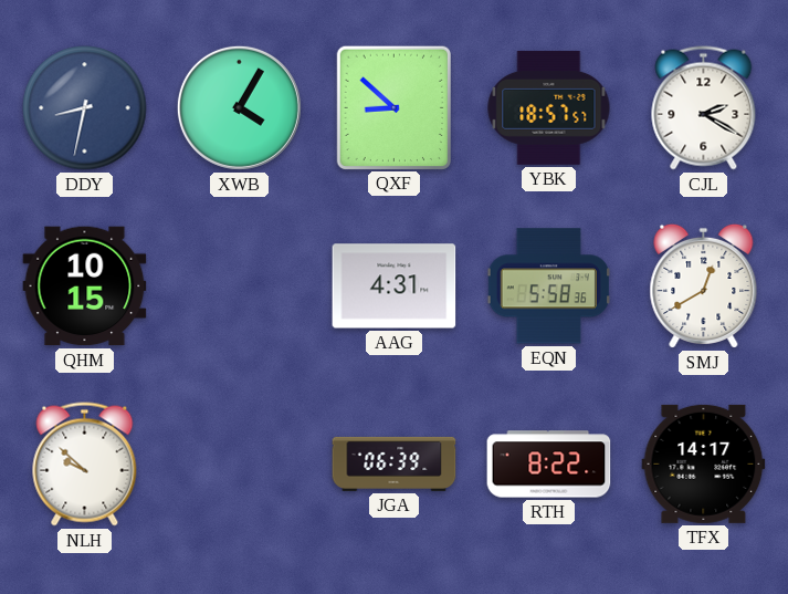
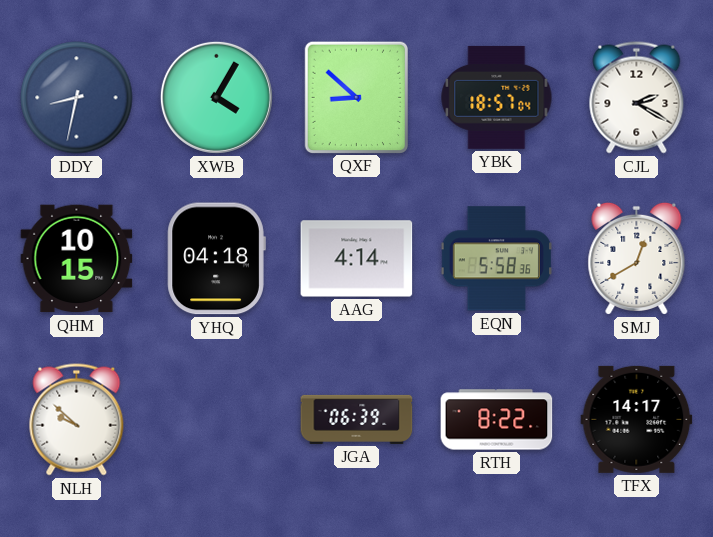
YBK: 18:57:57 -> 18:57:04 (497, 97)
YHQ: none -> 04:18 (216, 259)
AAG: 4:31 -> 4:14 (357, 259)
